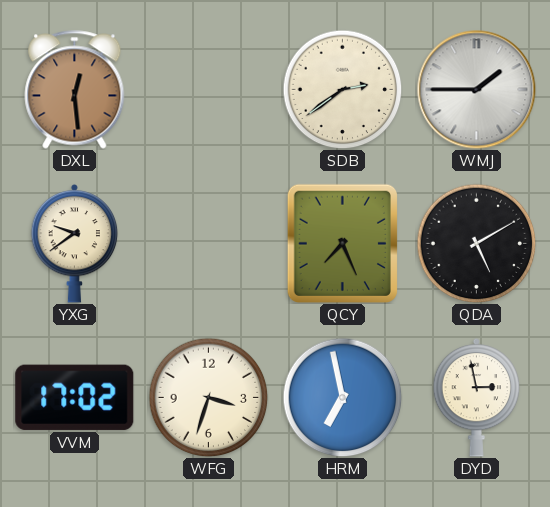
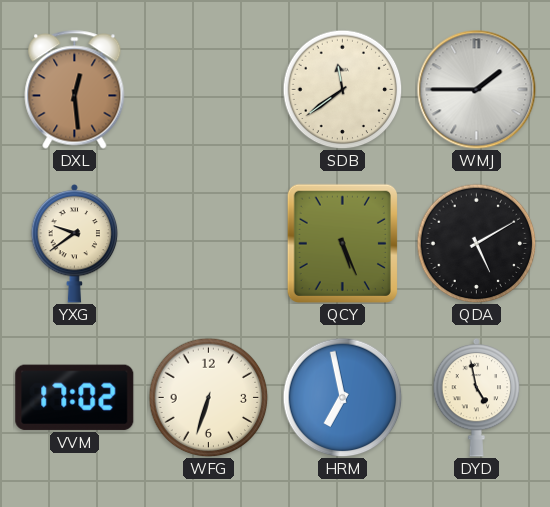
SDB: 2:39 -> 11:39 (342, 89)
QCY: 7:26 -> 5:26 (342, 243)
WFG: 3:33 -> 6:33 (208, 397)
DYD: 2:58 -> 4:58 (477, 397)
